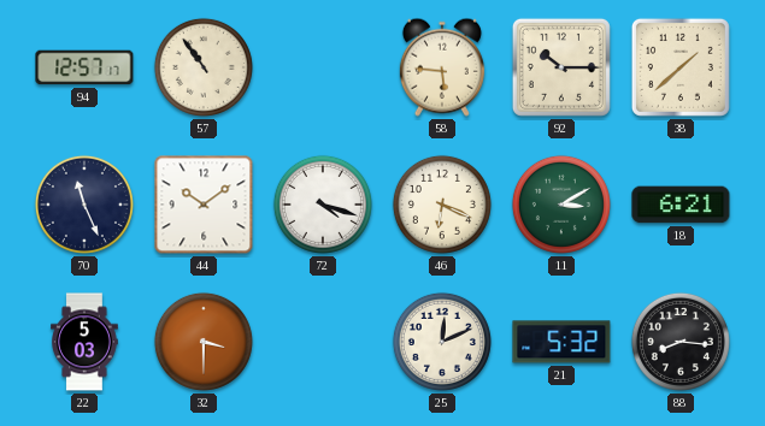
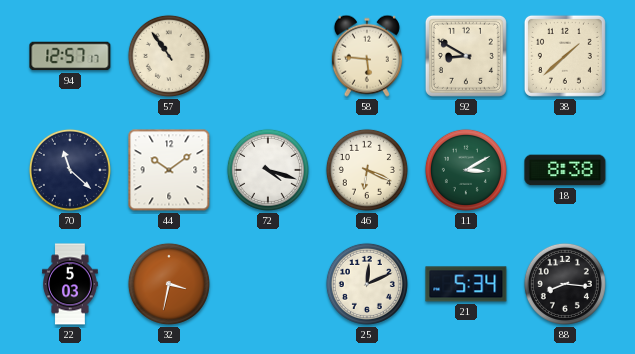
92: 10:15 -> 8:50 (466, 56)
70: 11:26 -> 11:22 (70, 170)
18: 6:21 -> 8:38 (565, 170)
32: 3:30 -> 3:32 (169, 284)
21: 5:32 -> 5:34 (466, 284)
